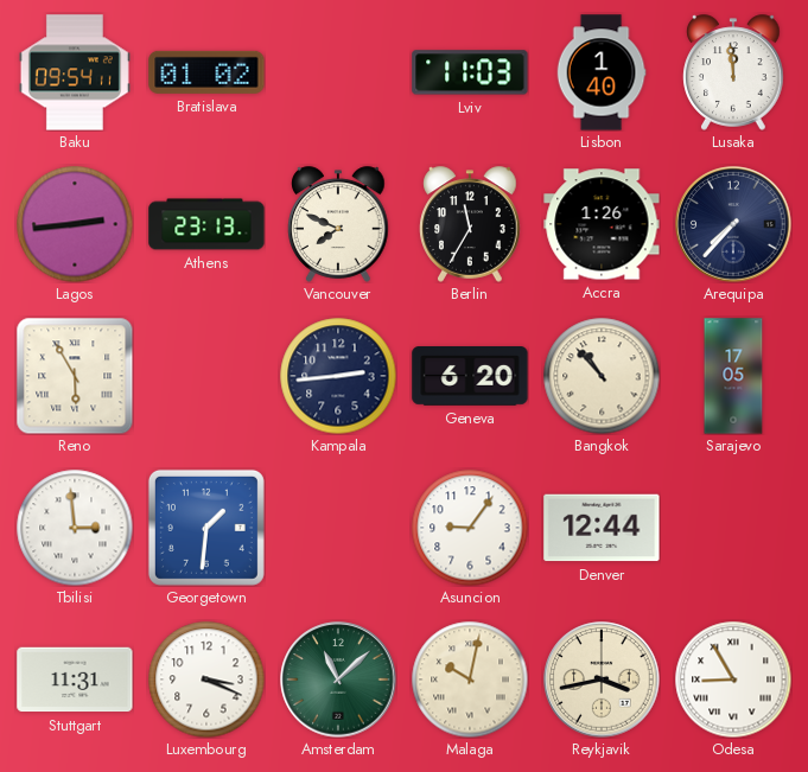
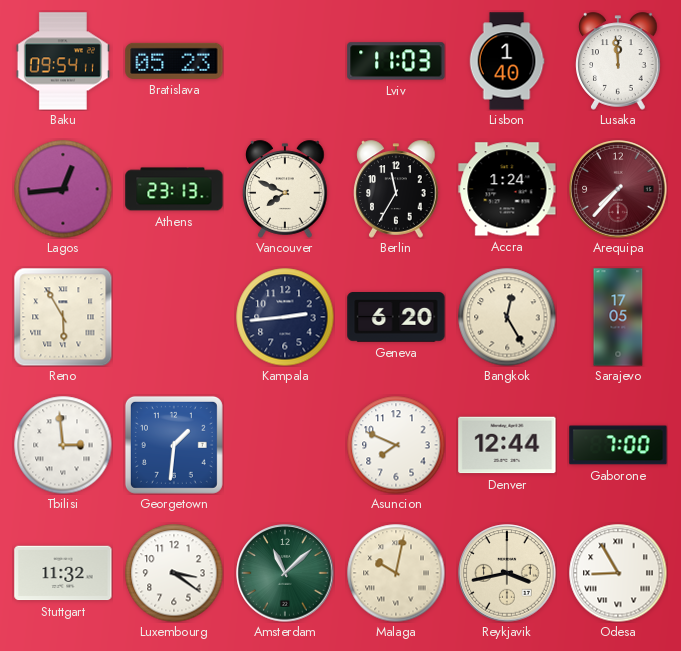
Bratislava: 01:02 -> 05:23 (174, 61)
Lagos: 2:44 -> 12:44 (63, 189)
Accra: 1:26 -> 1:24 (507, 189)
Arequipa dial: navy -> burgundy (618, 189)
Bangkok: 10:53 -> 12:25 (507, 317)
Asuncion: 9:06 -> 7:49 (396, 445)
Gaborone: none -> 7:00 (618, 445)
Stuttgart: 11:31 -> 11:32 (63, 573)
Luxembourg: 3:19 -> 3:21 (174, 573)
